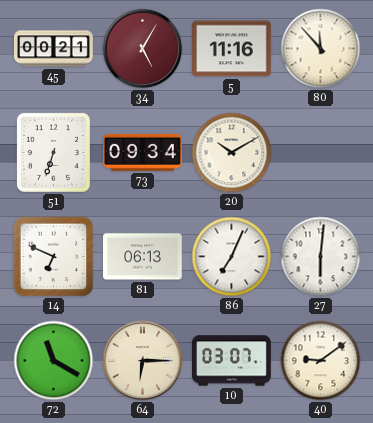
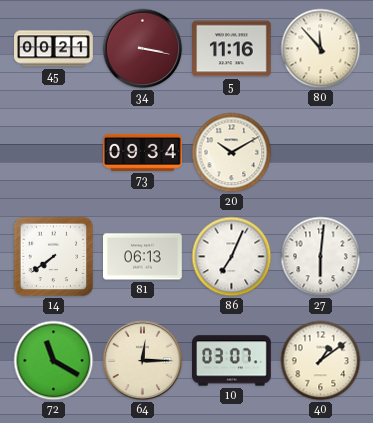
34: 5:05 -> 3:17 (143, 49)
51: 6:33 -> none (53, 152)
14: 6:49 -> 7:39 (54, 257)
64: 6:15 -> 12:15 (143, 361)
40: 9:09 -> 1:09 (321, 361)
